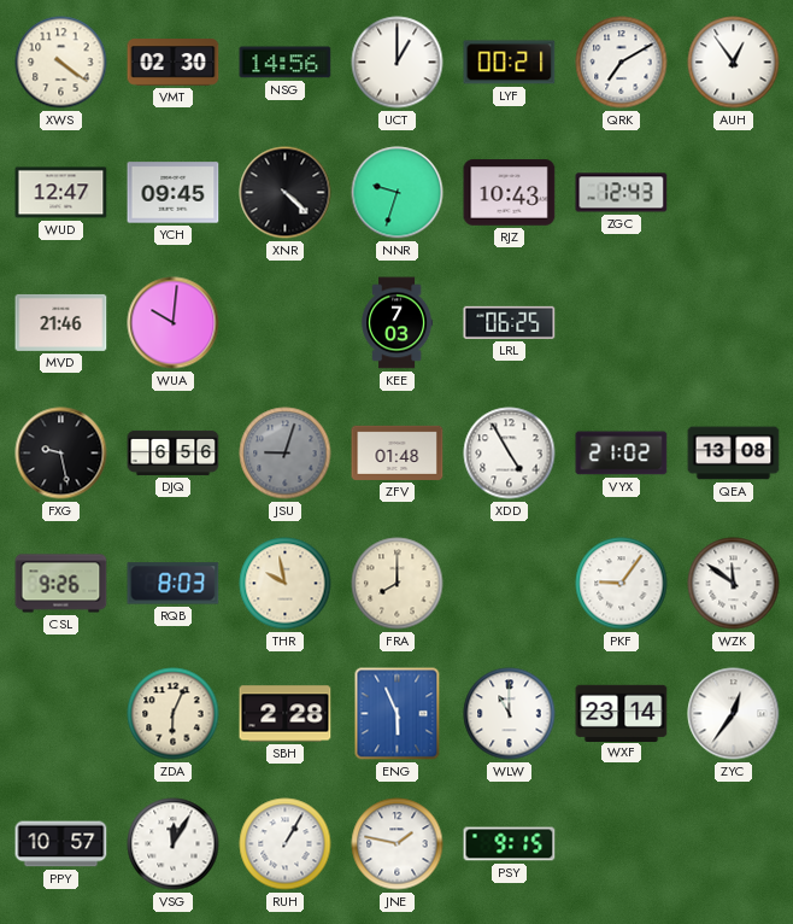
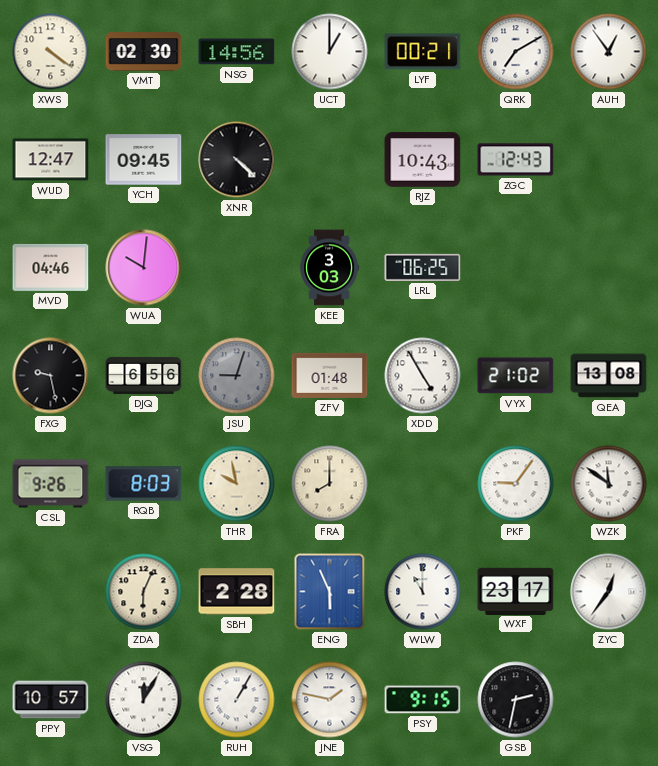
NNR: 9:33 -> none (398, 193)
MVD: 21:46 -> 04:46 (51, 267)
KEE: 7:03 -> 3:03 (330, 268)
WXF: 23:14 -> 23:17 (516, 591)
GSB: none -> 2:32 (516, 700)
